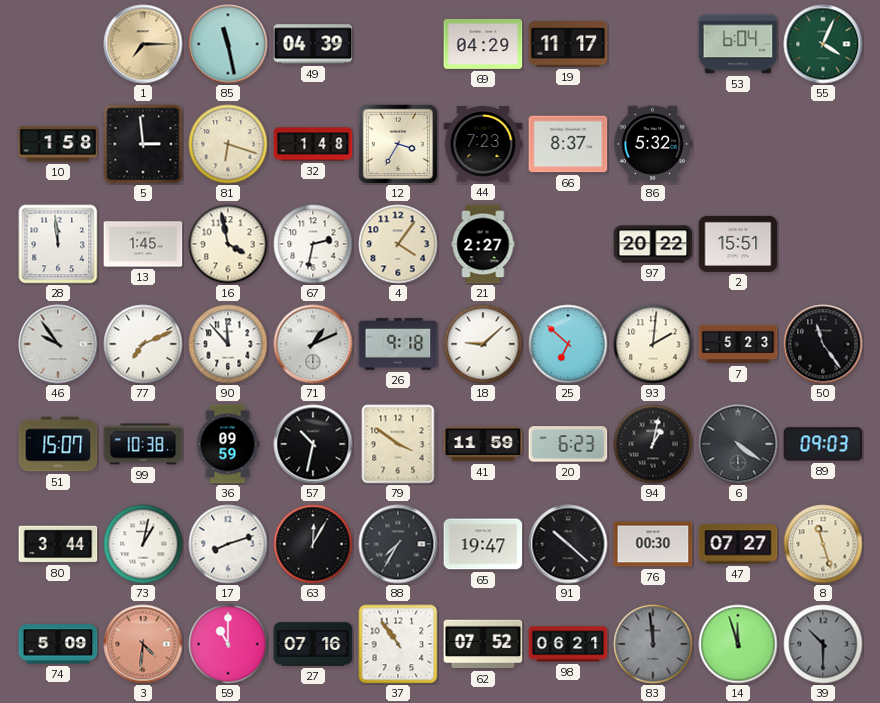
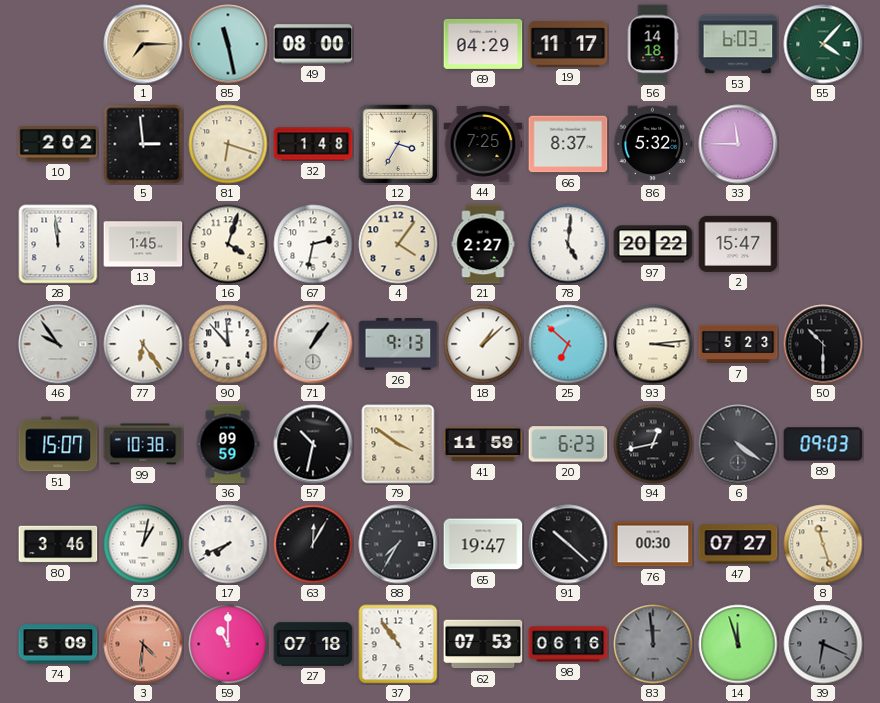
49: 04:39 -> 08:00 (313, 44)
56: none -> 14:18 (653, 44)
53: 6:04 -> 6:03 (738, 44)
55: 4:04 -> 4:07 (823, 44)
10: 1:58 -> 2:02 (58, 144)
44: 7:23 -> 7:25 (483, 144)
33: none -> 11:45 (738, 144)
16: 3:58 -> 4:03 (228, 244)
78: none -> 5:01 (568, 244)
2: 15:51 -> 15:47 (738, 244)
77: 7:11 -> 6:24 (143, 344)
71: 1:11 -> 1:06 (313, 344)
26: 9:18 -> 9:13 (398, 344)
18: 9:08 -> 1:08 (483, 344)
93: 2:01 -> 3:14 (653, 344)
50: 11:24 -> 10:30 (823, 344)
94: 1:02 -> 12:43 (653, 444)
80: 3:44 -> 3:46 (58, 544)
17: 8:12 -> 7:41 (228, 544)
27: 07:16 -> 07:18 (313, 644)
62: 07:52 -> 07:53 (483, 644)
98: 06:21 -> 06:16 (568, 644)
39: 10:30 -> 6:19 (823, 644)
